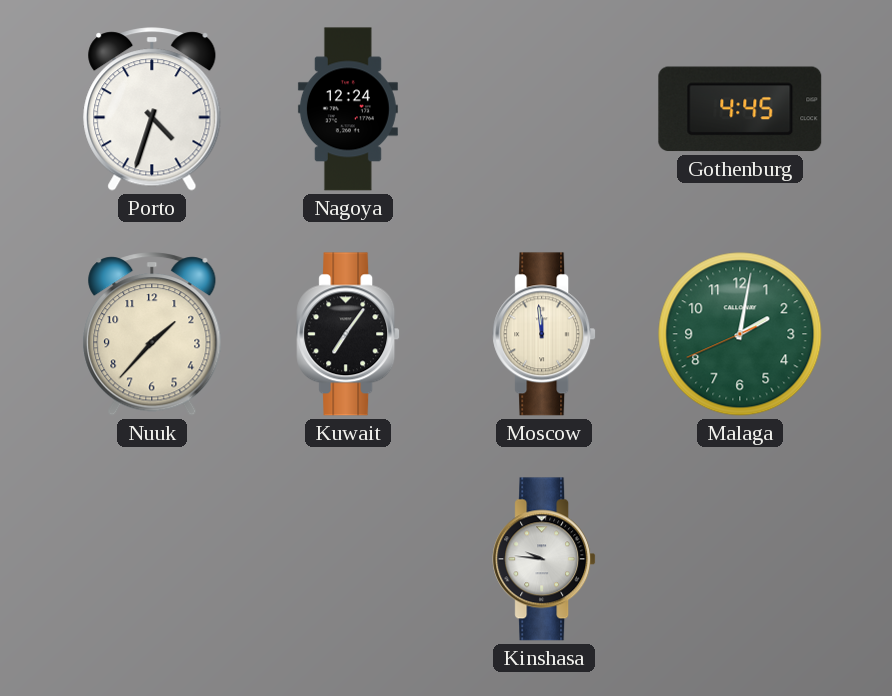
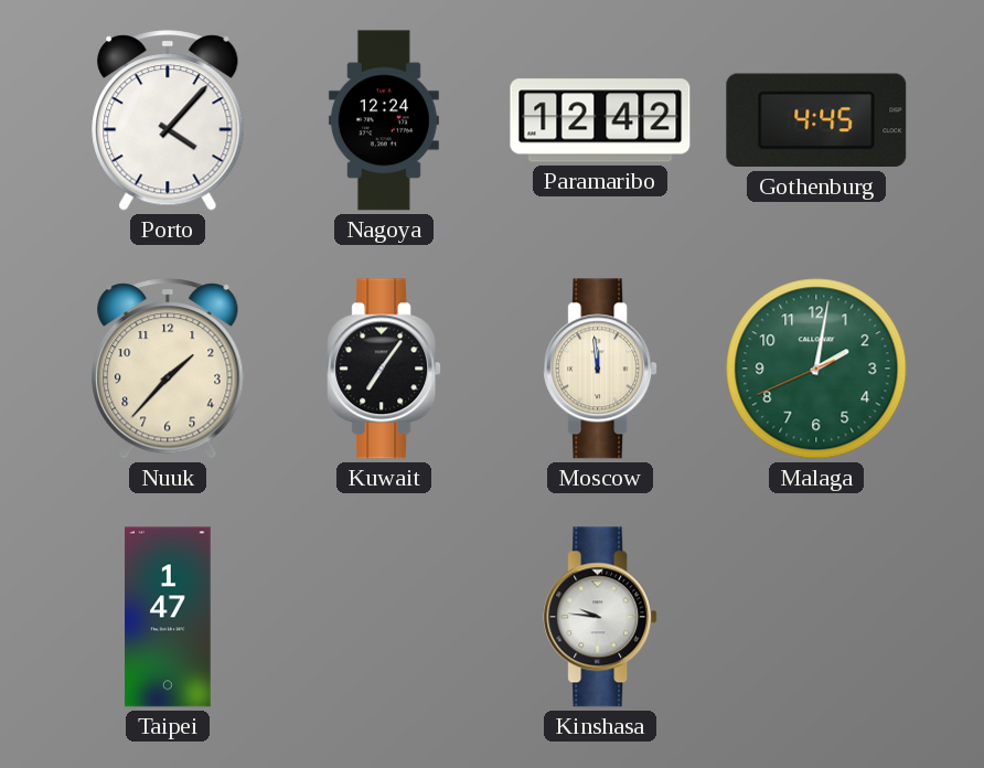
Porto: 4:33 -> 4:07 (168, 120)
Paramaribo: none -> 12:42 (600, 120)
Taipei: none -> 1:47 (168, 617)
